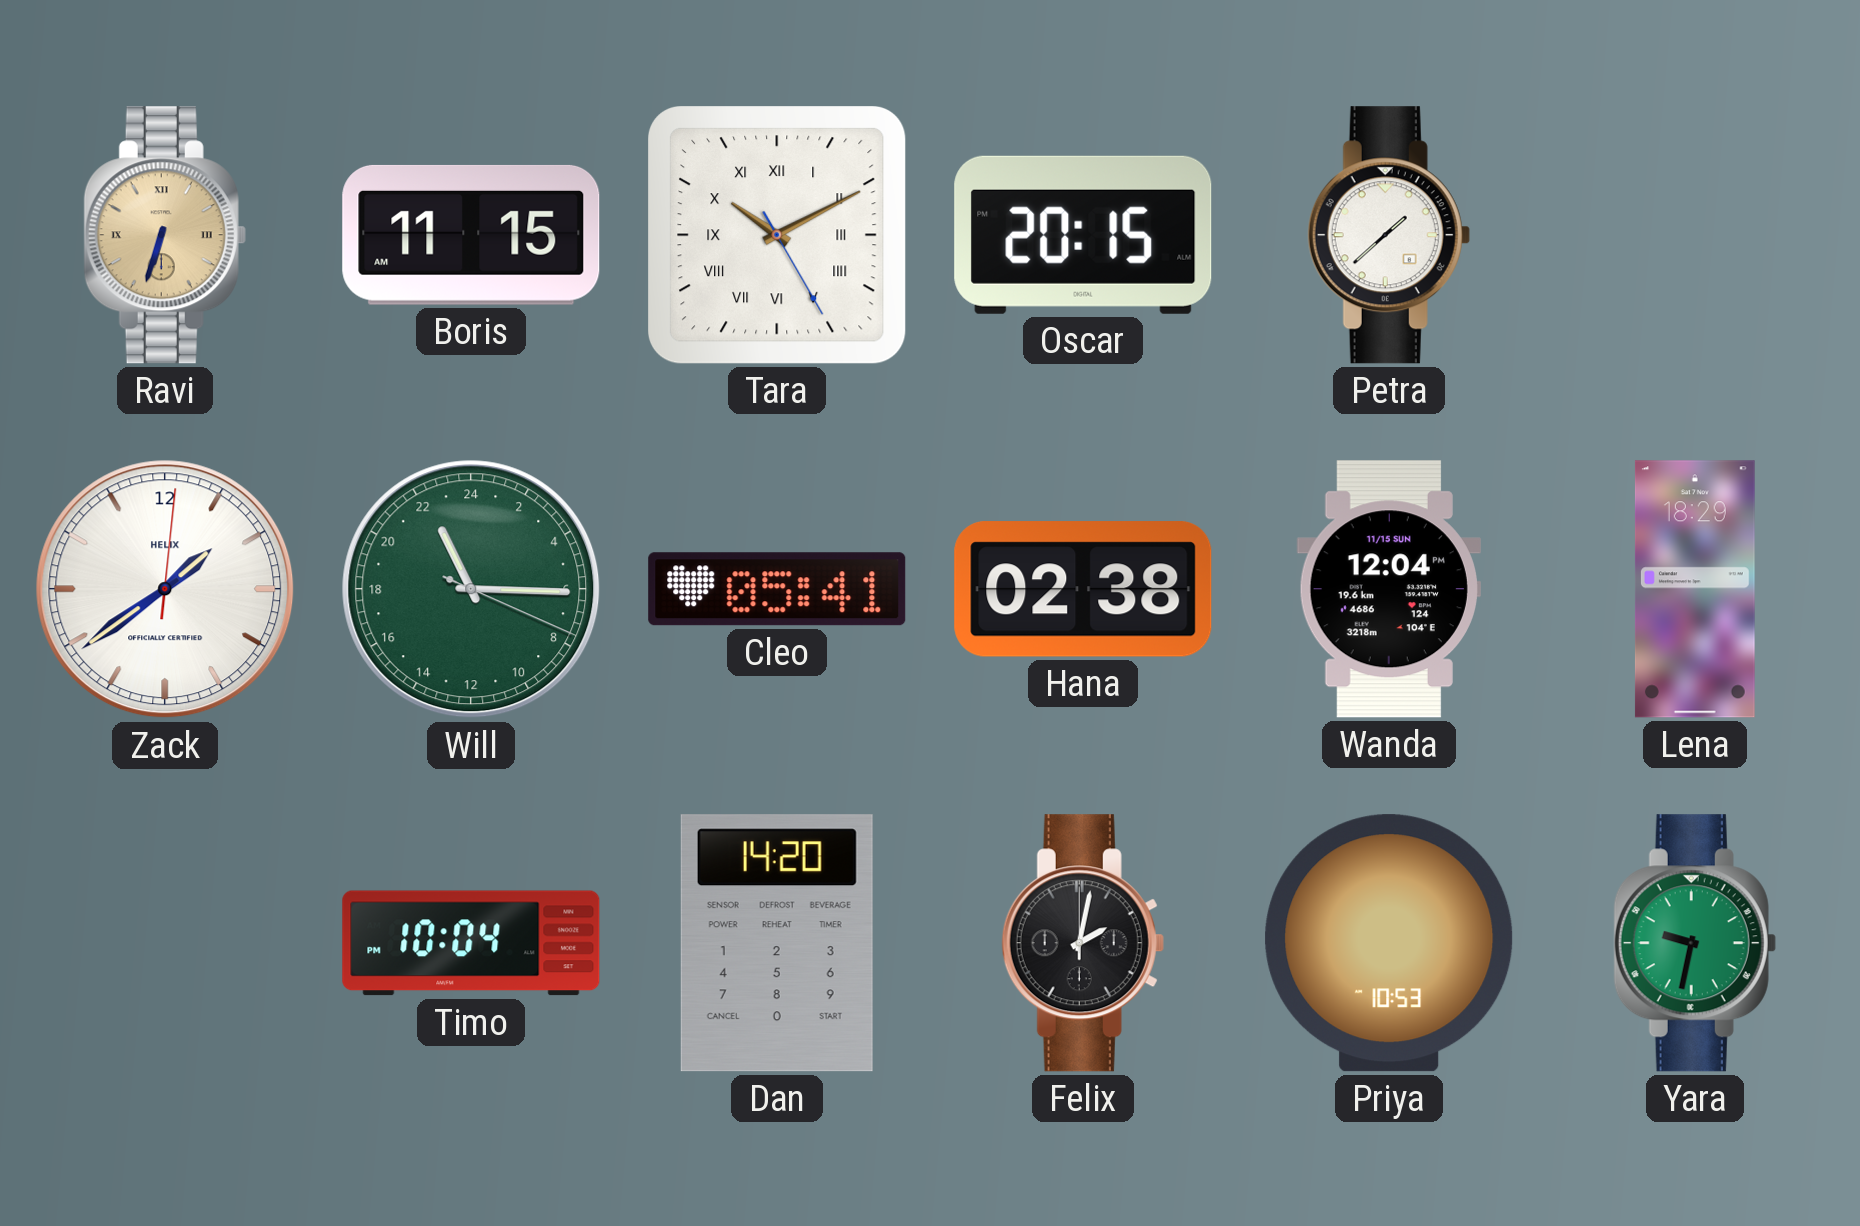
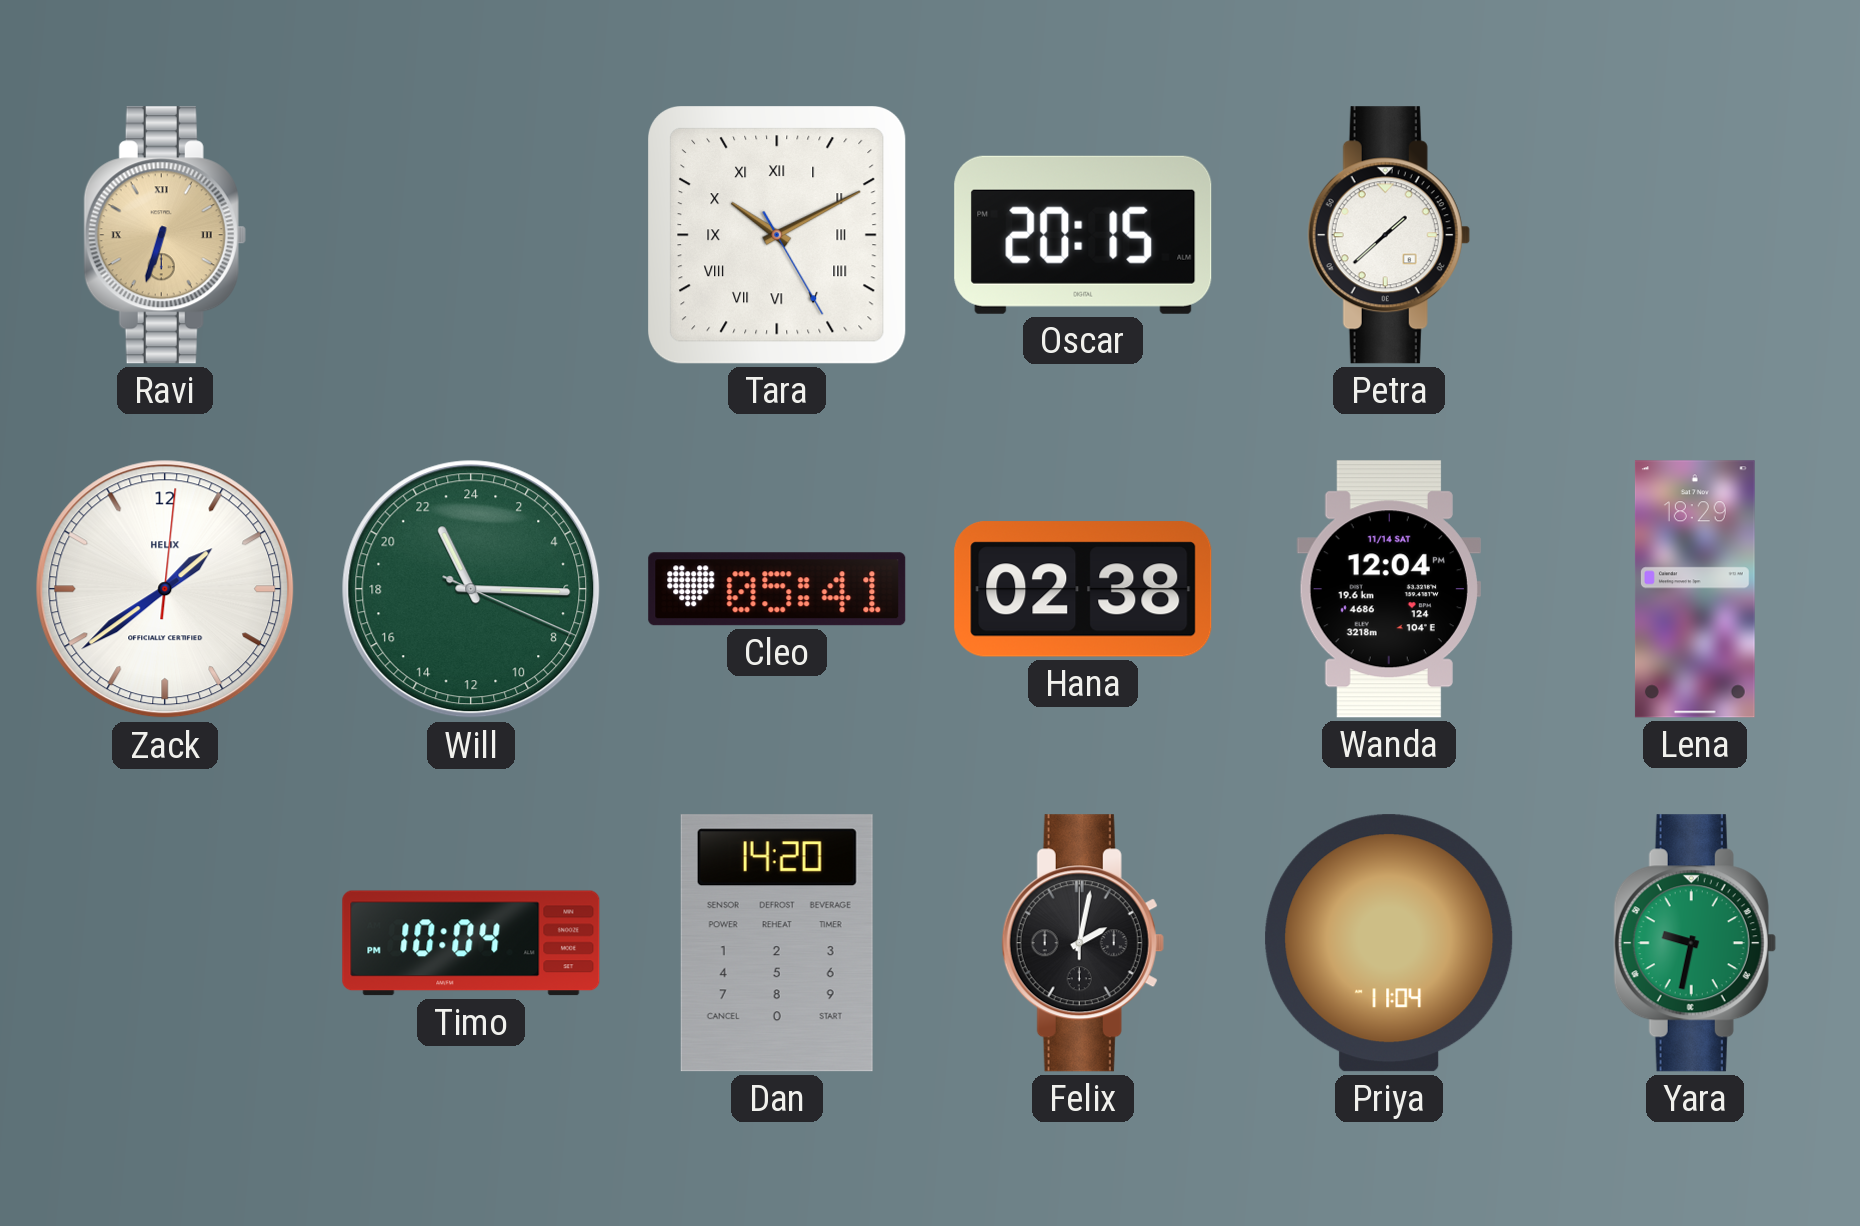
Boris: 11:15 -> none (471, 235)
Wanda date: 11/15 SUN -> 11/14 SAT (1389, 589)
Priya: 10:53 -> 11:04 (1389, 943)
